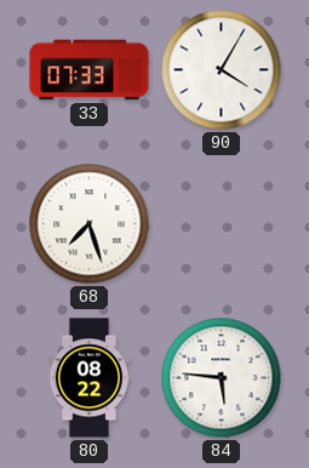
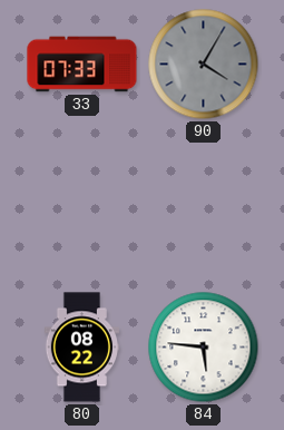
90 dial: white -> grey (204, 65)
68: 7:27 -> none (90, 224)
